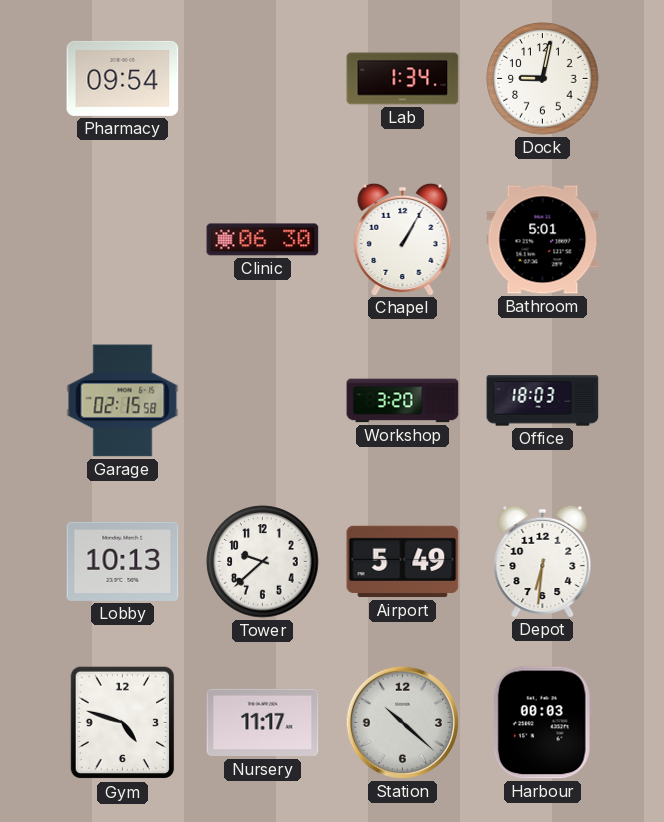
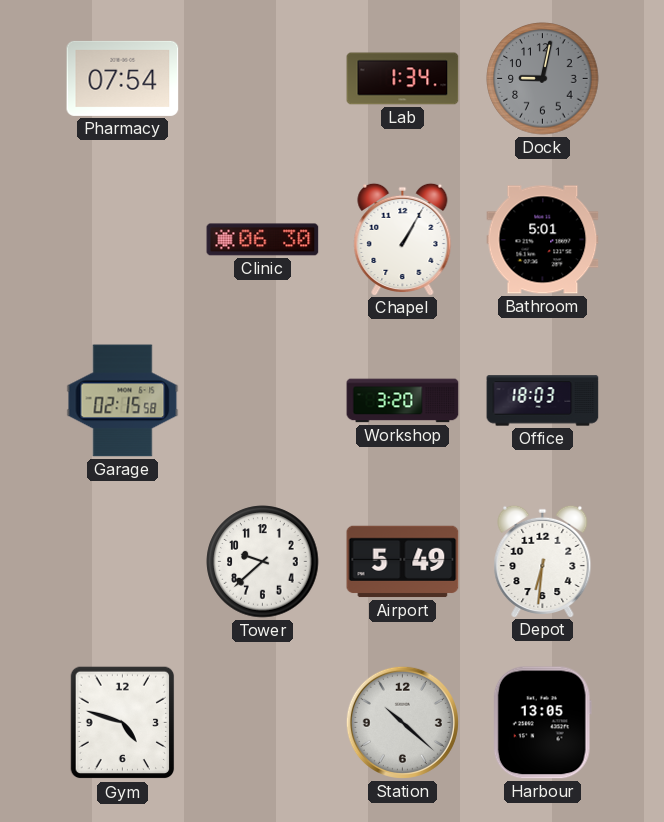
Pharmacy: 09:54 -> 07:54 (123, 78)
Dock dial: white -> grey (543, 79)
Lobby: 10:13 -> none (123, 561)
Nursery: 11:17 -> none (263, 723)
Harbour: 00:03 -> 13:05 (542, 723)
